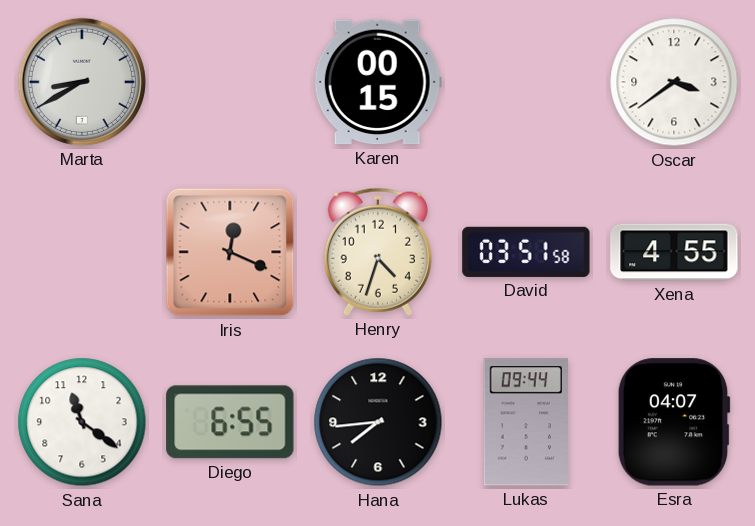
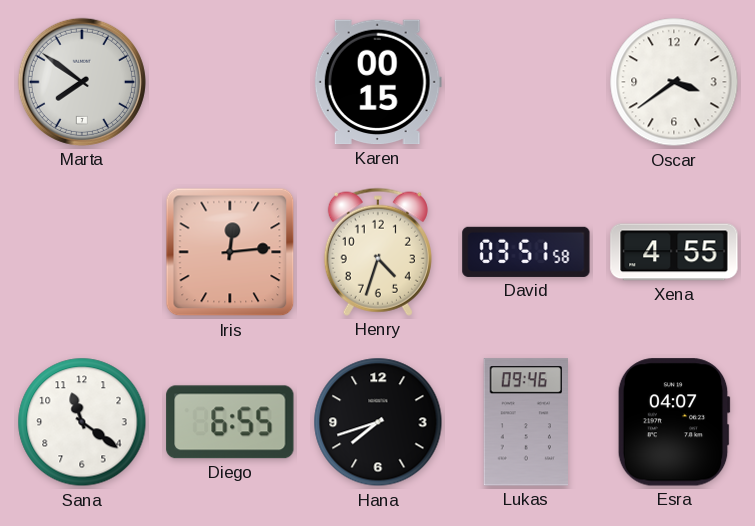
Marta: 8:40 -> 7:51 (82, 82)
Iris: 12:19 -> 12:14 (230, 252)
Hana: 7:44 -> 7:42 (378, 422)
Lukas: 09:44 -> 09:46 (525, 422)
